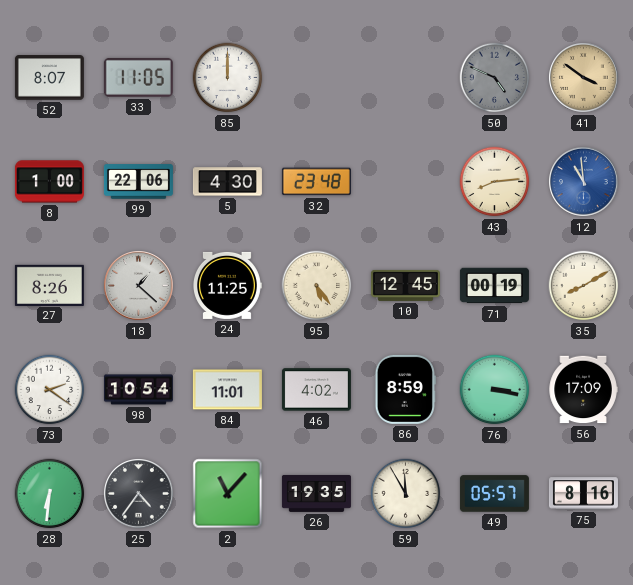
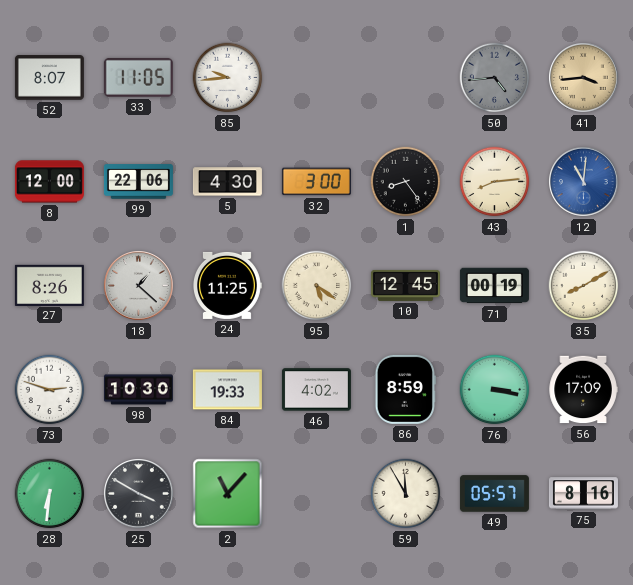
85: 12:00 -> 9:44 (228, 78)
50: 4:49 -> 4:44 (495, 78)
41: 3:51 -> 3:44 (584, 78)
8: 1:00 -> 12:00 (49, 182)
32: 23:48 -> 3:00 (316, 182)
1: none -> 8:24 (406, 182)
12: 10:59 -> 11:01 (584, 182)
95: 5:24 -> 5:21 (317, 286)
73: 2:21 -> 2:48 (50, 390)
98: 10:54 -> 10:30 (138, 390)
84: 11:01 -> 19:33 (227, 390)
25: 4:36 -> 3:50 (139, 494)
26: 19:35 -> none (316, 493)
